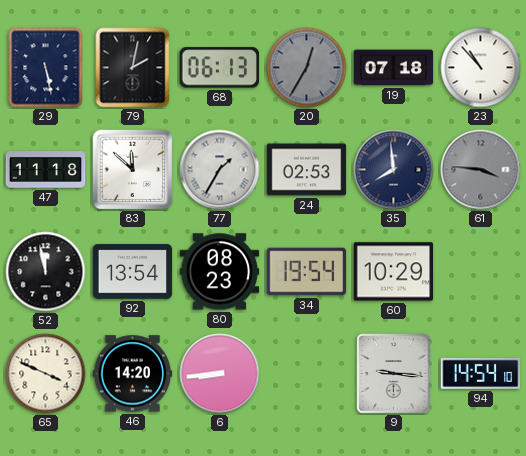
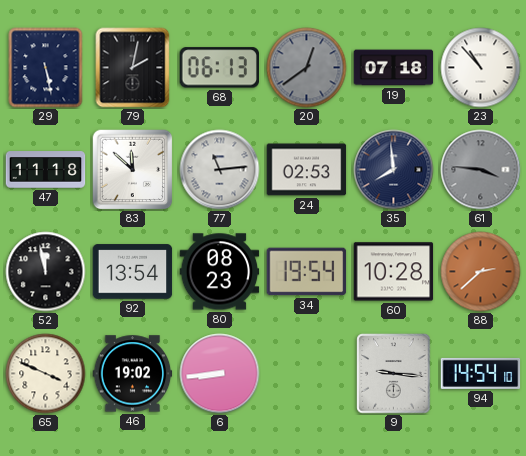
20: 12:35 -> 12:39 (307, 68)
77: 1:35 -> 11:14 (220, 170)
60: 10:29 -> 10:28 (394, 272)
88: none -> 2:38 (481, 272)
46: 14:20 -> 19:02 (133, 374)
